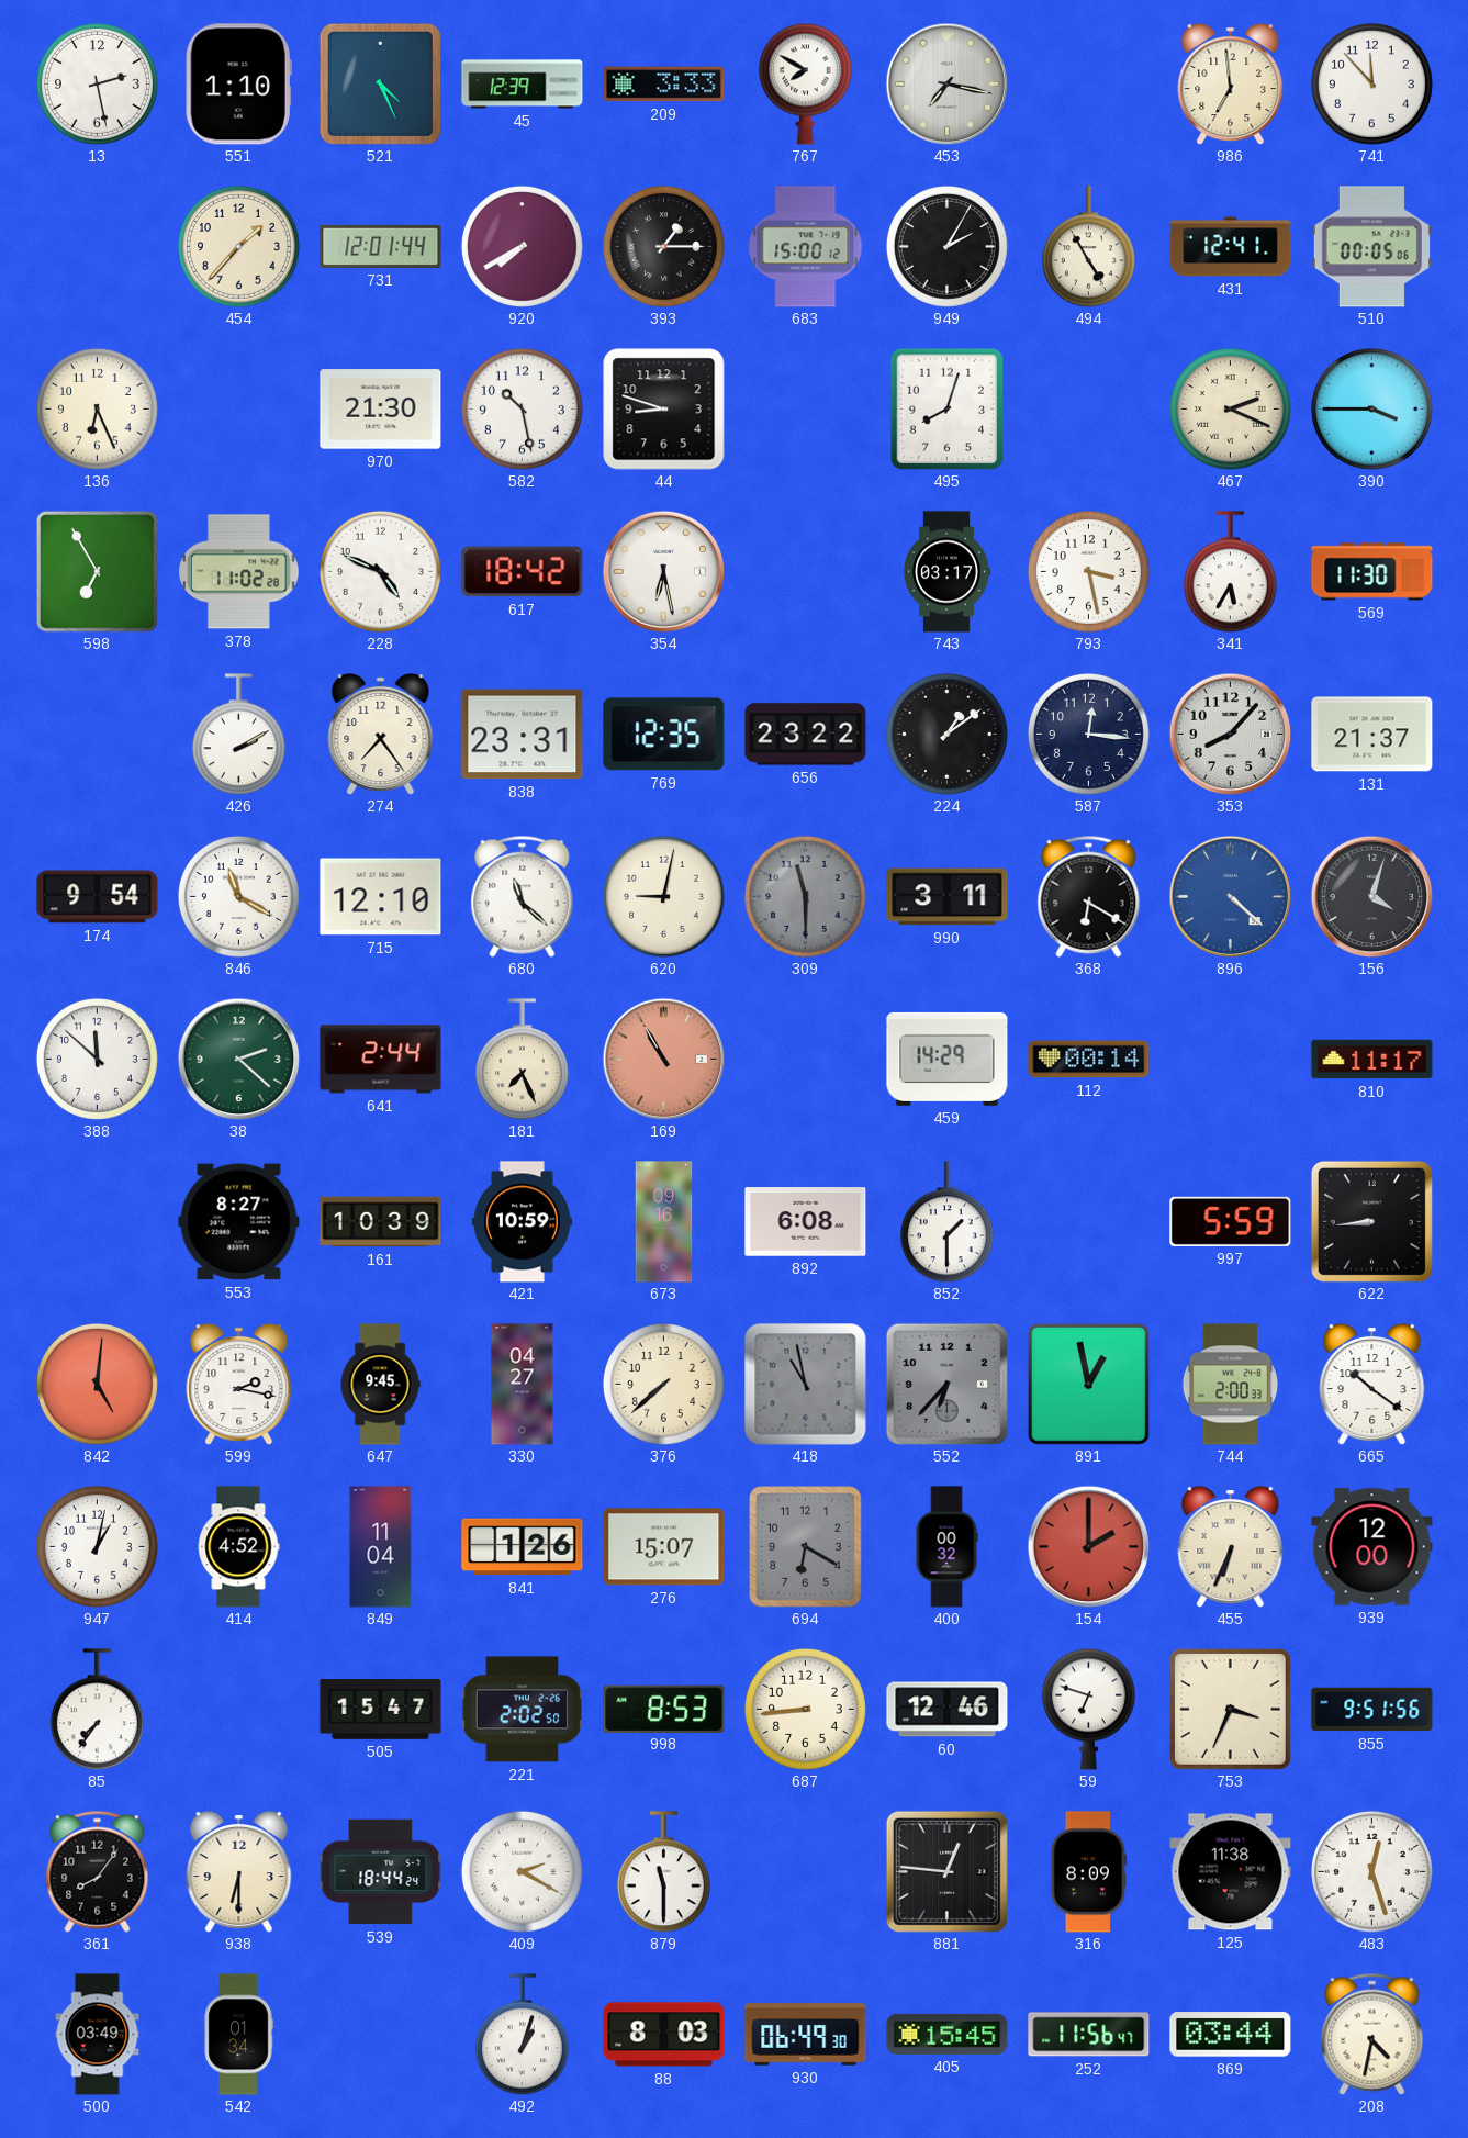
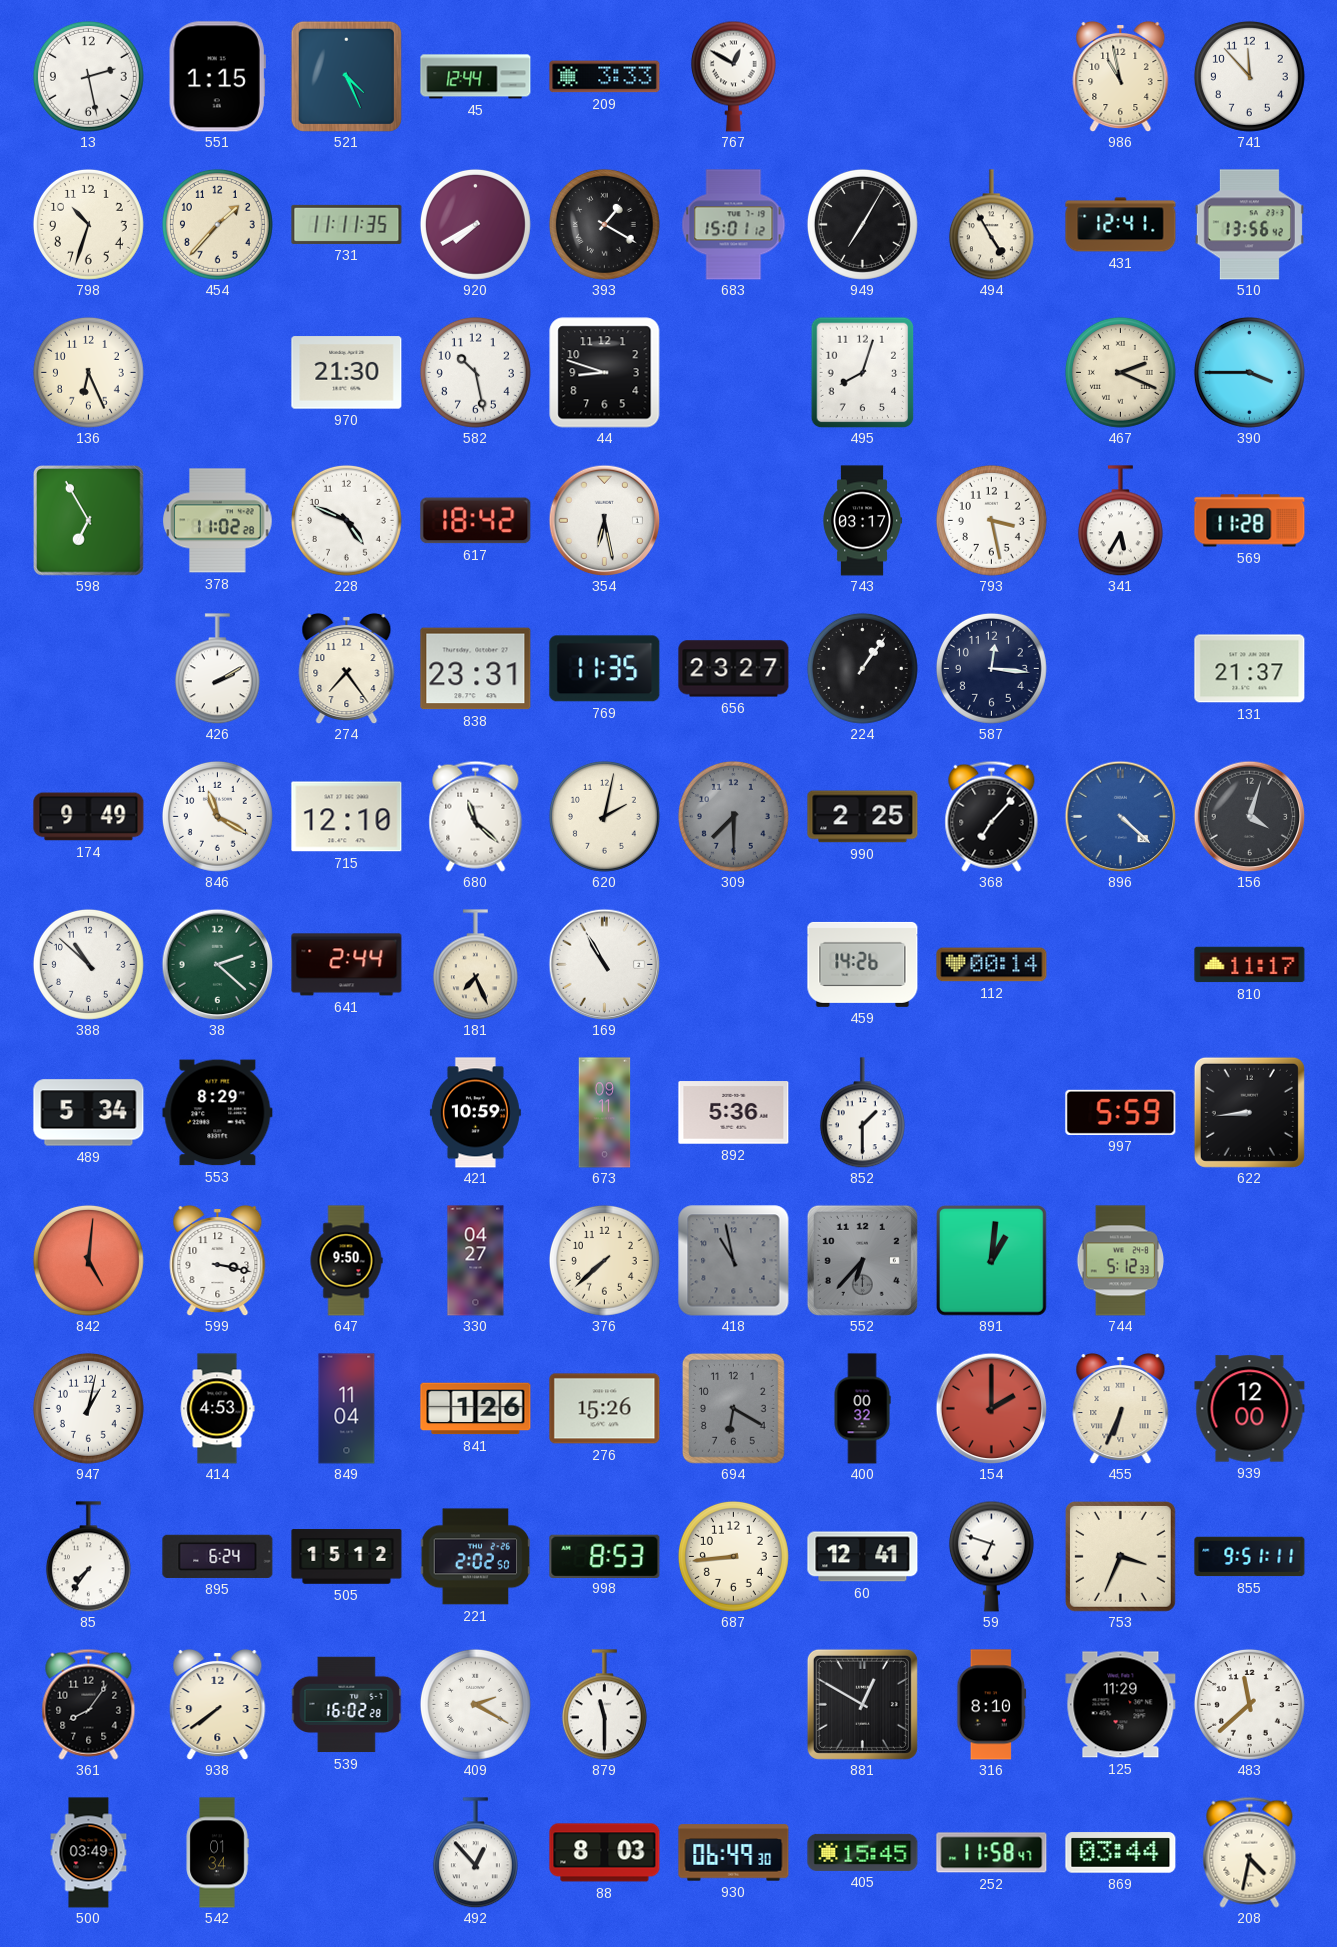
551: 1:10 -> 1:15 (217, 77)
45: 12:39 -> 12:44 (476, 77)
767: 7:50 -> 12:50 (733, 76)
453: 7:17 -> none (946, 83)
986: 6:59 -> 10:58 (1121, 76)
798: none -> 10:33 (88, 224)
731: 12:01 -> 11:11 (347, 224)
393: 1:15 -> 1:20 (604, 224)
683: 15:00 -> 15:01 (734, 225)
949: 2:05 -> 7:05 (862, 224)
510: 00:05 -> 13:56 (1249, 225)
569: 11:30 -> 11:28 (1250, 521)
769: 12:35 -> 11:35 (605, 669)
656: 23:22 -> 23:27 (734, 669)
224: 1:09 -> 1:06 (862, 668)
353: 8:07 -> none (1230, 734)
174: 9:54 -> 9:49 (89, 817)
620: 9:02 -> 2:02 (604, 816)
309: 11:30 -> 7:30 (733, 816)
990: 3:11 -> 2:25 (863, 817)
368: 6:20 -> 7:07 (992, 816)
388: 11:52 -> 10:52 (88, 964)
169 dial: salmon -> white (604, 964)
459: 14:29 -> 14:26 (863, 964)
489: none -> 5:34 (89, 1113)
553: 8:27 -> 8:29 (218, 1113)
161: 10:39 -> none (381, 1222)
673: 09:16 -> 09:11 (605, 1113)
892: 6:08 -> 5:36 (734, 1113)
599: 2:17 -> 3:17 (218, 1260)
647: 9:45 -> 9:50 (346, 1261)
891: 12:58 -> 1:01 (992, 1261)
744: 2:00 -> 5:12 (1120, 1261)
665: 10:21 -> none (1372, 1384)
414: 4:52 -> 4:53 (217, 1409)
276: 15:07 -> 15:26 (605, 1409)
895: none -> 6:24 (218, 1556)
505: 15:47 -> 15:12 (347, 1557)
60: 12:46 -> 12:41 (863, 1557)
855: 9:51:56 -> 9:51:11 (1250, 1557)
938: 6:30 -> 7:39 (218, 1704)
539: 18:44 -> 16:02 (346, 1705)
881: 12:46 -> 12:50 (862, 1704)
316: 8:09 -> 8:10 (992, 1705)
125: 11:38 -> 11:29 (1121, 1705)
483: 12:27 -> 11:38 (1249, 1704)
492: 1:03 -> 12:53 (475, 1853)
252: 11:56 -> 11:58 (992, 1853)
